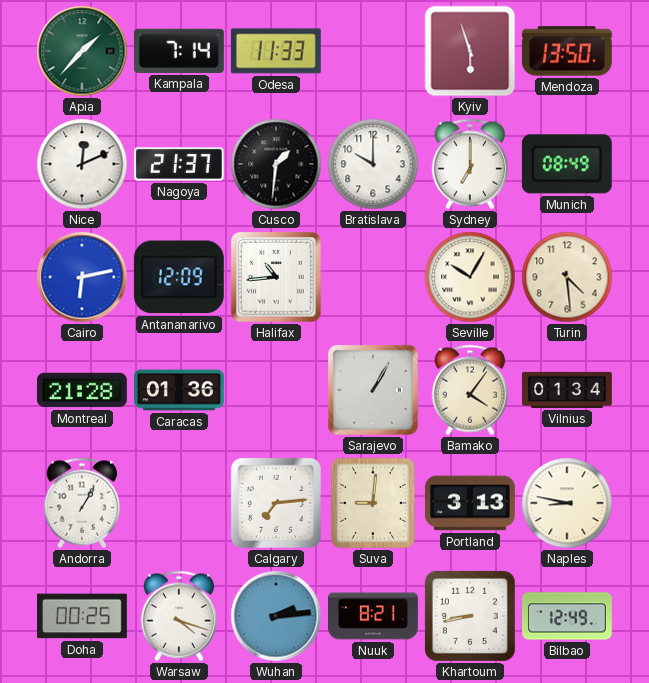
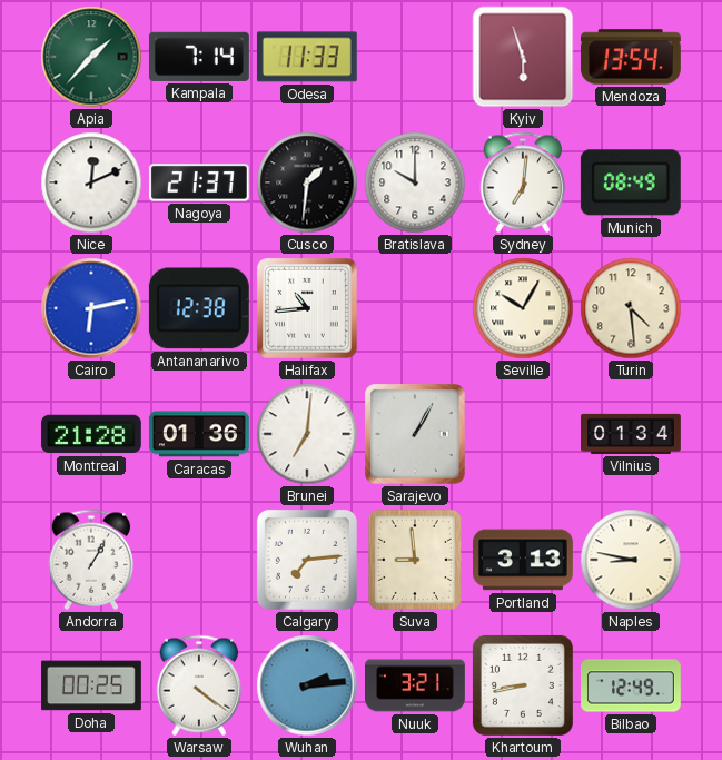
Mendoza: 13:50 -> 13:54 (631, 57)
Sydney: 7:00 -> 7:01 (523, 182)
Antananarivo: 12:09 -> 12:38 (199, 308)
Brunei: none -> 7:01 (307, 434)
Bamako: 4:06 -> none (470, 390)
Suva: 9:01 -> 8:59 (415, 560)
Warsaw: 4:18 -> 4:21 (199, 685)
Nuuk: 8:21 -> 3:21 (416, 685)
